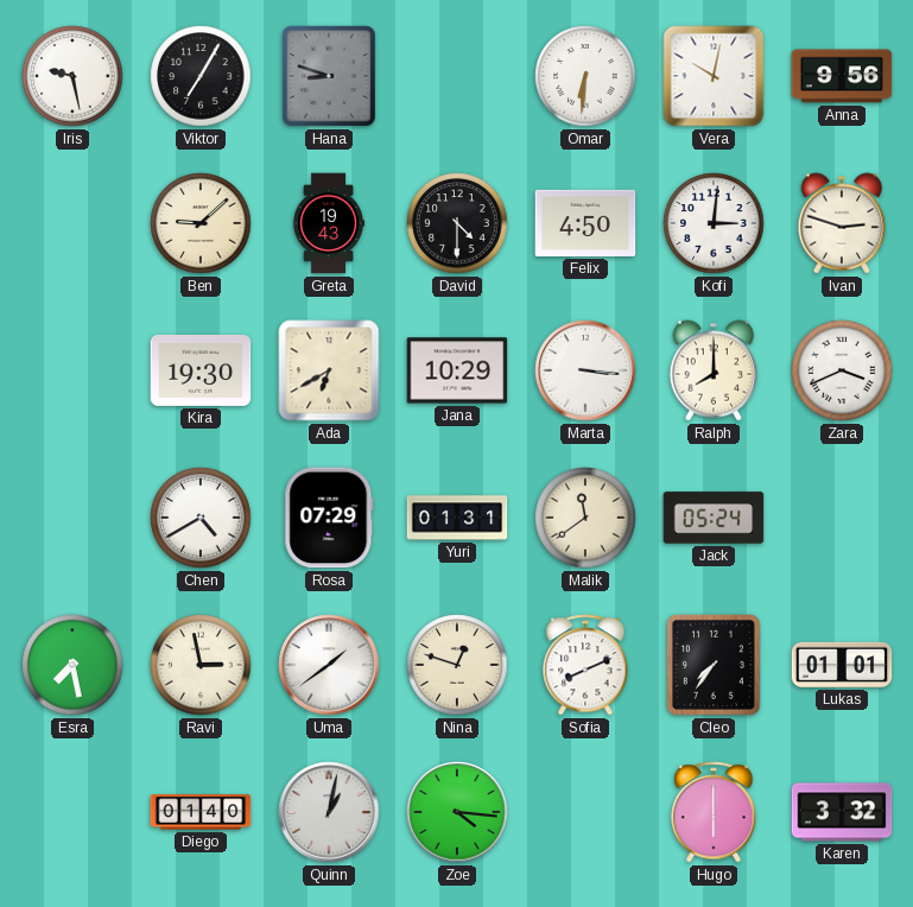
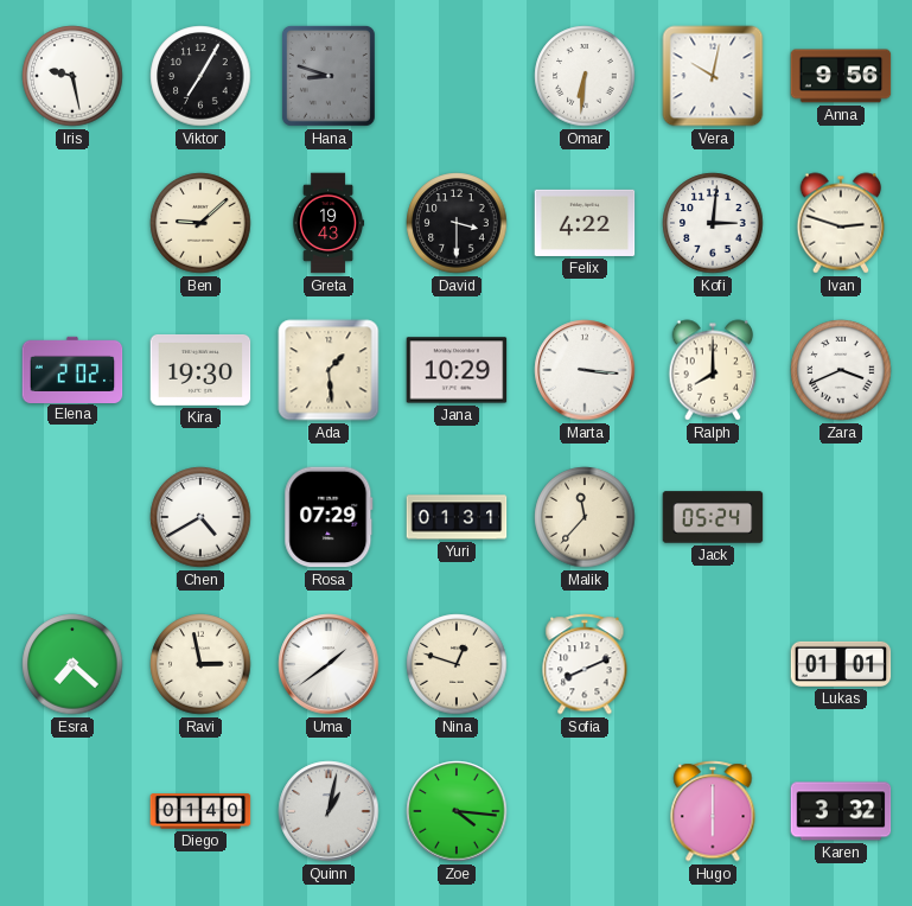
David: 4:30 -> 3:30 (457, 223)
Felix: 4:50 -> 4:22 (585, 223)
Elena: none -> 2:02 (72, 369)
Ada: 6:40 -> 1:29 (329, 370)
Malik: 11:39 -> 11:37 (585, 517)
Esra: 7:28 -> 7:22 (72, 664)
Cleo: 7:36 -> none (714, 665)
